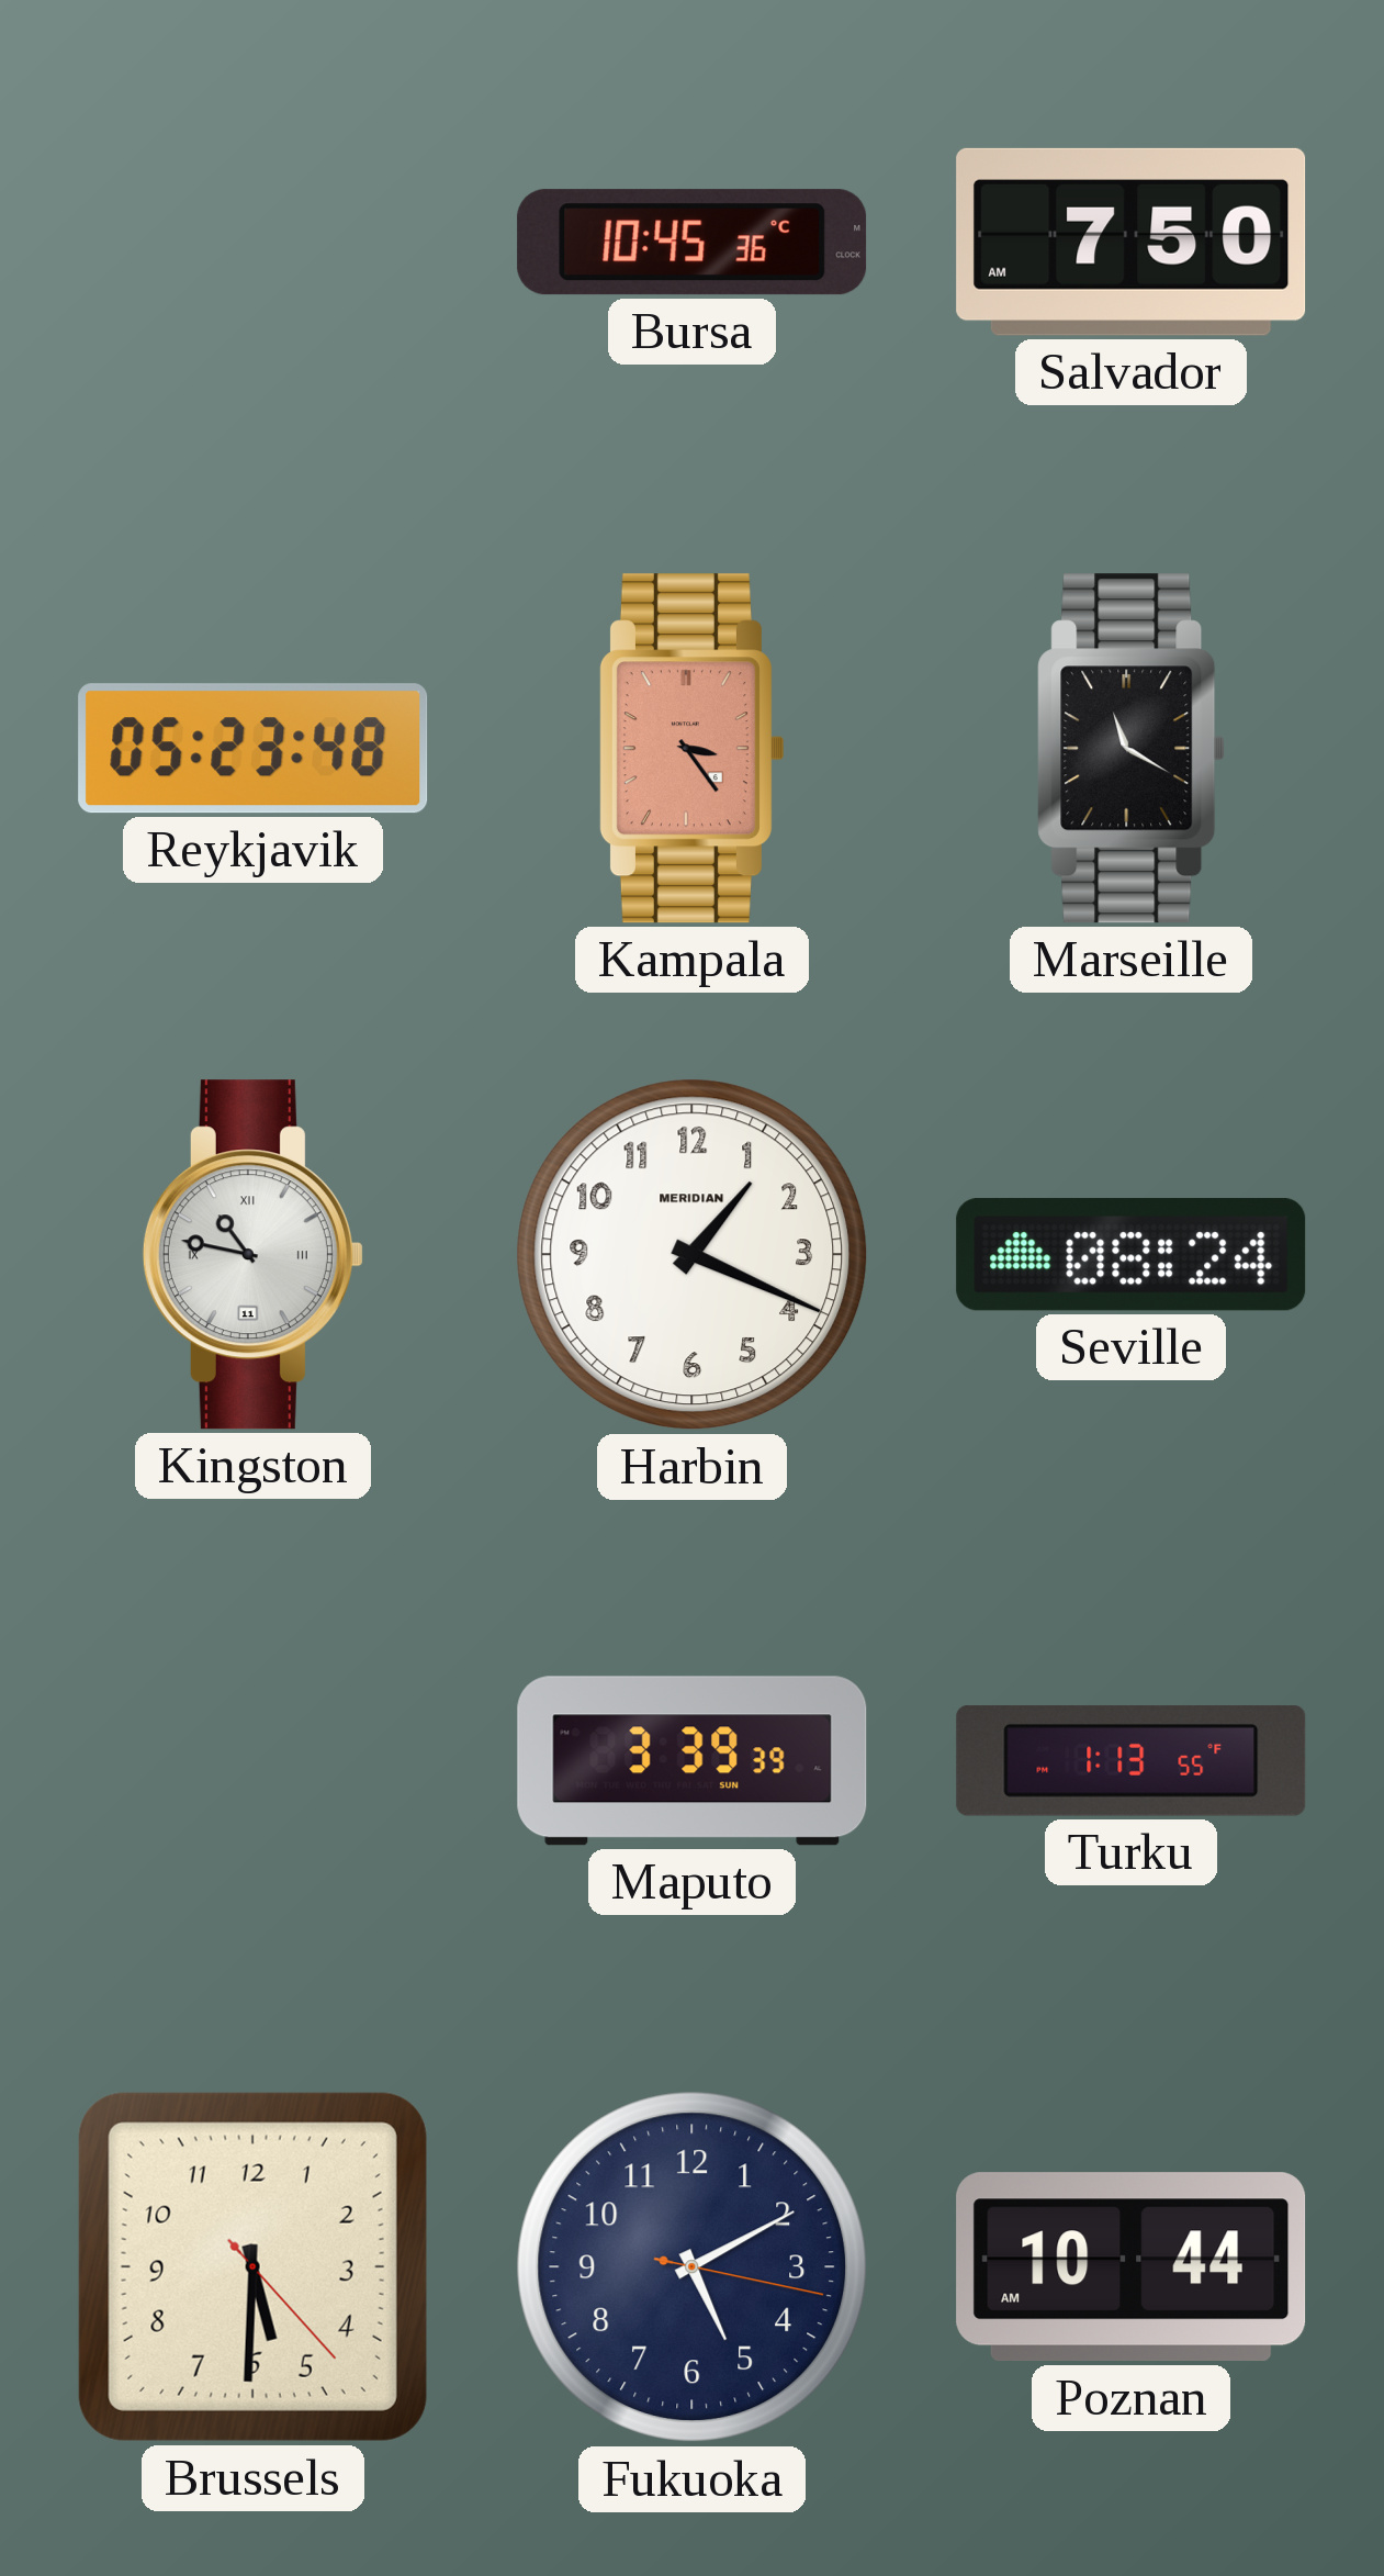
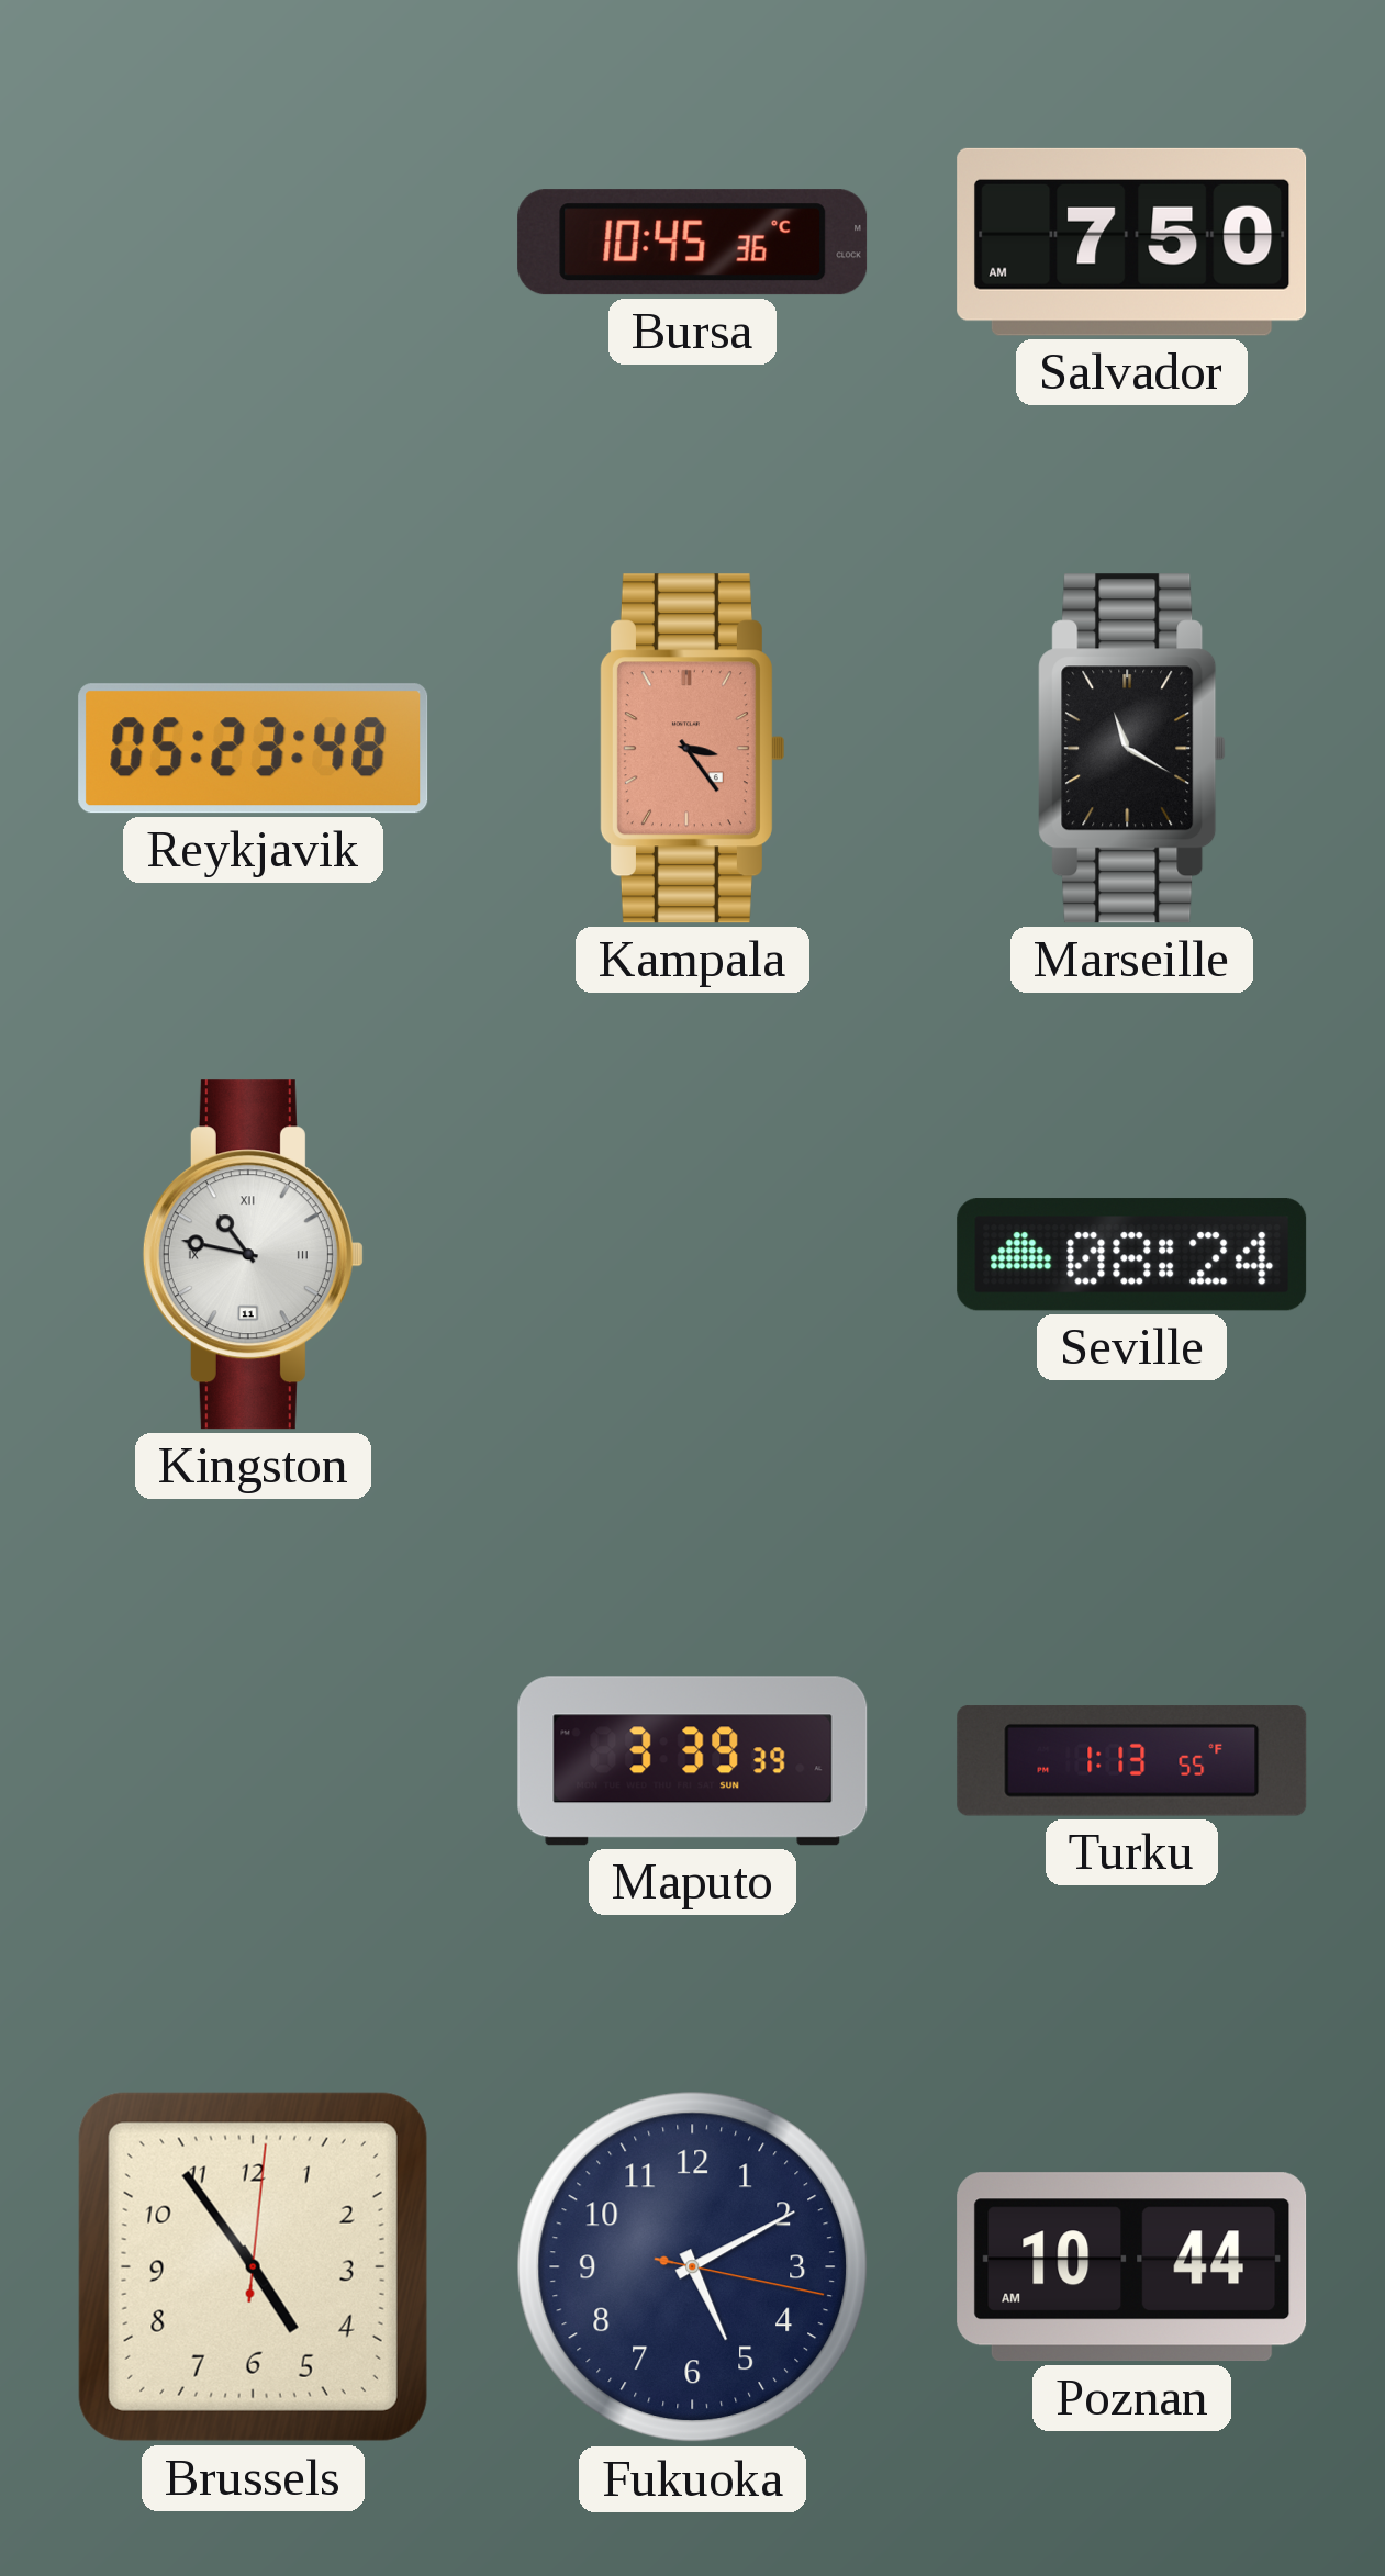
Harbin: 1:19 -> none (693, 1255)
Brussels: 5:30 -> 4:54 (253, 2266)
